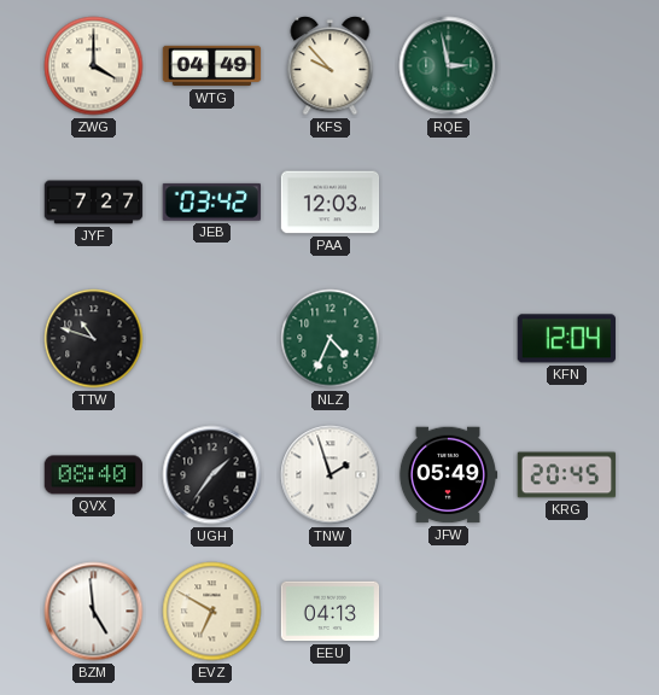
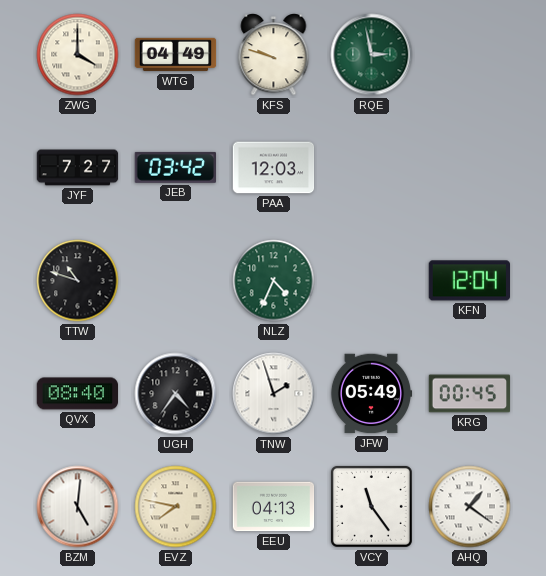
KFS: 9:53 -> 9:48 (274, 55)
UGH: 1:36 -> 4:36 (176, 394)
KRG: 20:45 -> 00:45 (470, 394)
BZM: 4:59 -> 5:01 (78, 507)
EVZ: 6:50 -> 7:47 (176, 507)
VCY: none -> 11:24 (371, 506)
AHQ: none -> 1:21 (470, 507)
